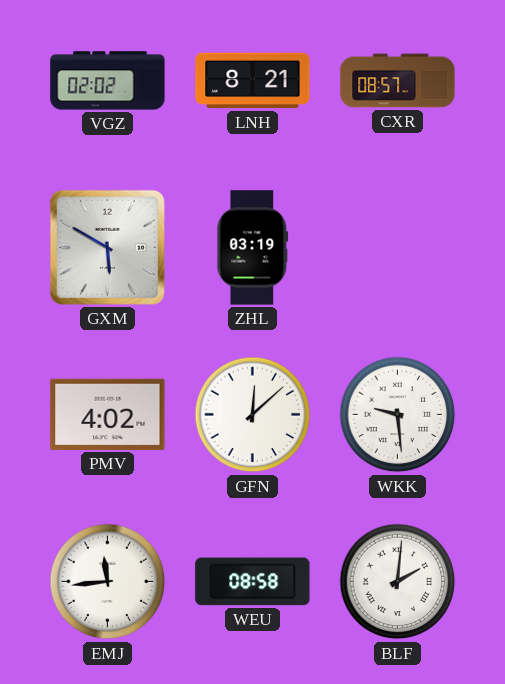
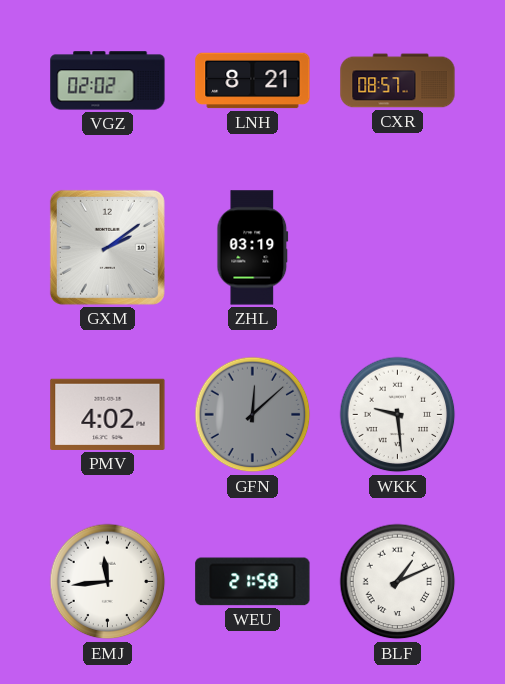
GXM: 5:50 -> 2:09 (107, 247)
GFN dial: white -> grey (253, 415)
WEU: 08:58 -> 21:58 (253, 582)
BLF: 2:01 -> 1:11 (398, 582)
